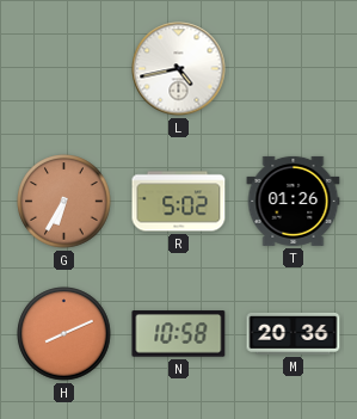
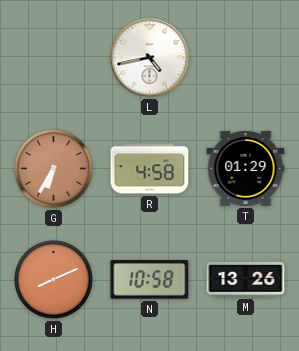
R: 5:02 -> 4:58 (150, 169)
T: 01:26 -> 01:29 (246, 168)
M: 20:36 -> 13:26 (246, 279)
